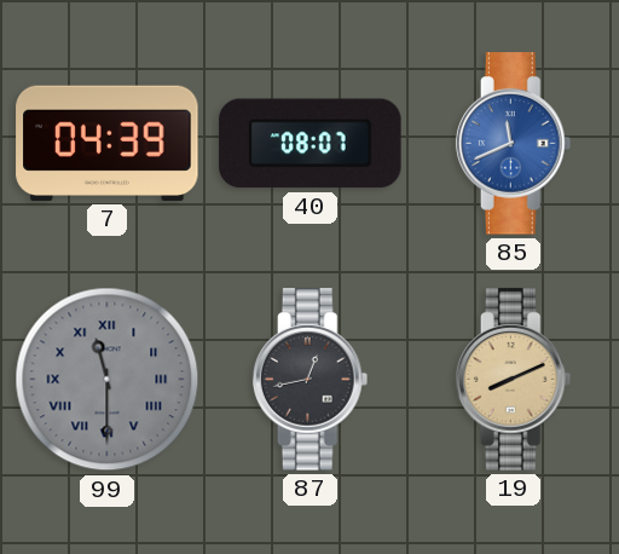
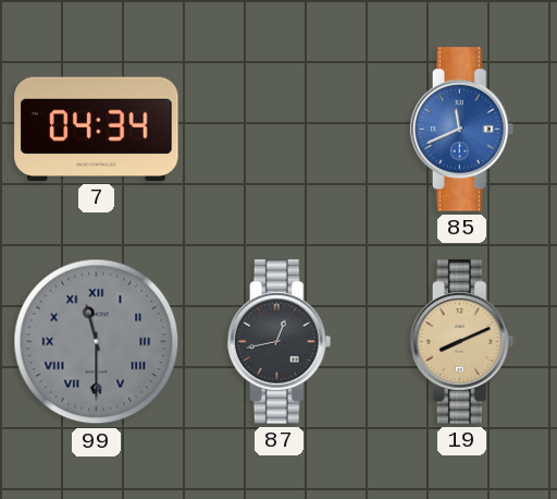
7: 04:39 -> 04:34 (97, 129)
40: 08:07 -> none (311, 144)
